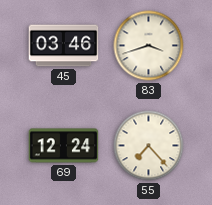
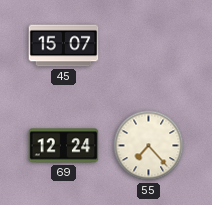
45: 03:46 -> 15:07 (64, 46)
83: 3:42 -> none (149, 46)
